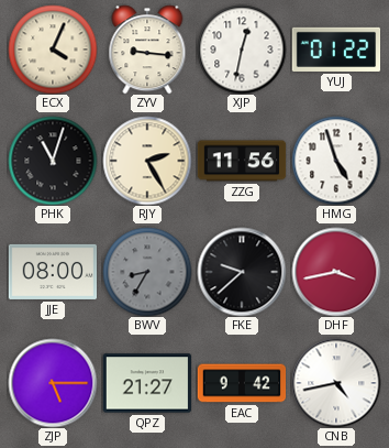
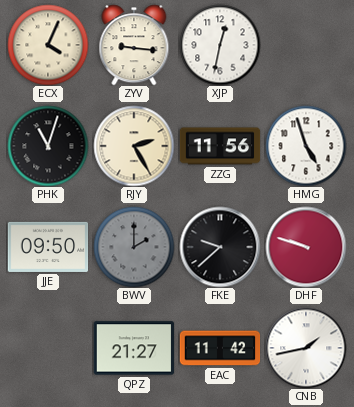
YUJ: 01:22 -> none (336, 50)
JJE: 08:00 -> 09:50 (48, 247)
BWV: 8:35 -> 2:00 (134, 247)
DHF: 3:43 -> 9:48 (306, 247)
ZJP: 5:15 -> none (53, 383)
EAC: 9:42 -> 11:42 (220, 348)
CNB: 4:43 -> 1:43 (306, 348)
